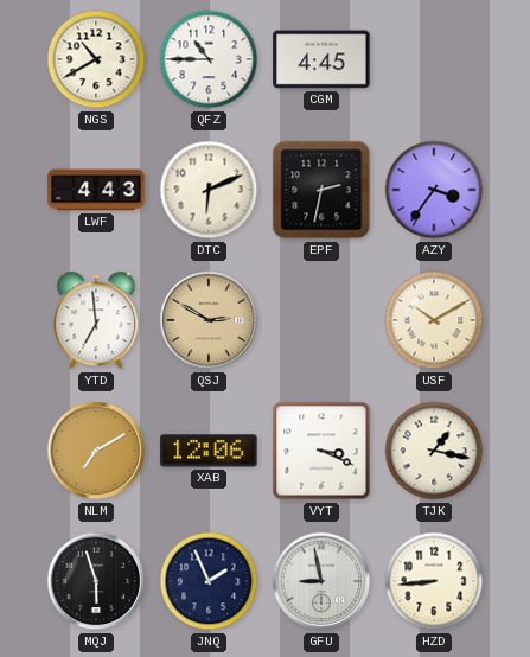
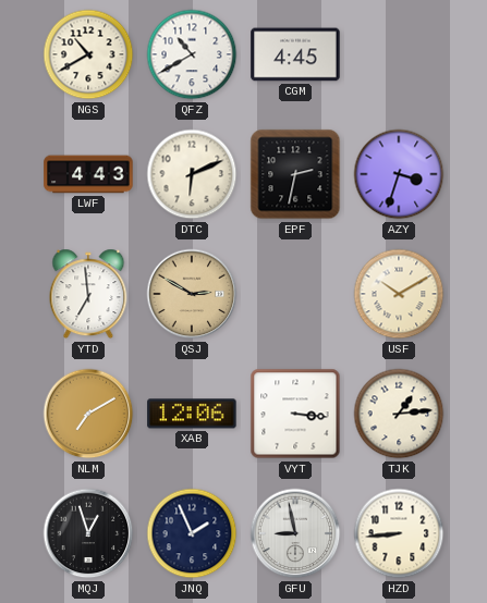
QFZ: 10:45 -> 10:40 (192, 54)
AZY: 3:36 -> 3:33 (399, 174)
VYT: 3:19 -> 3:16 (295, 414)
TJK: 1:17 -> 1:14 (399, 414)
MQJ: 5:57 -> 12:57 (88, 533)
